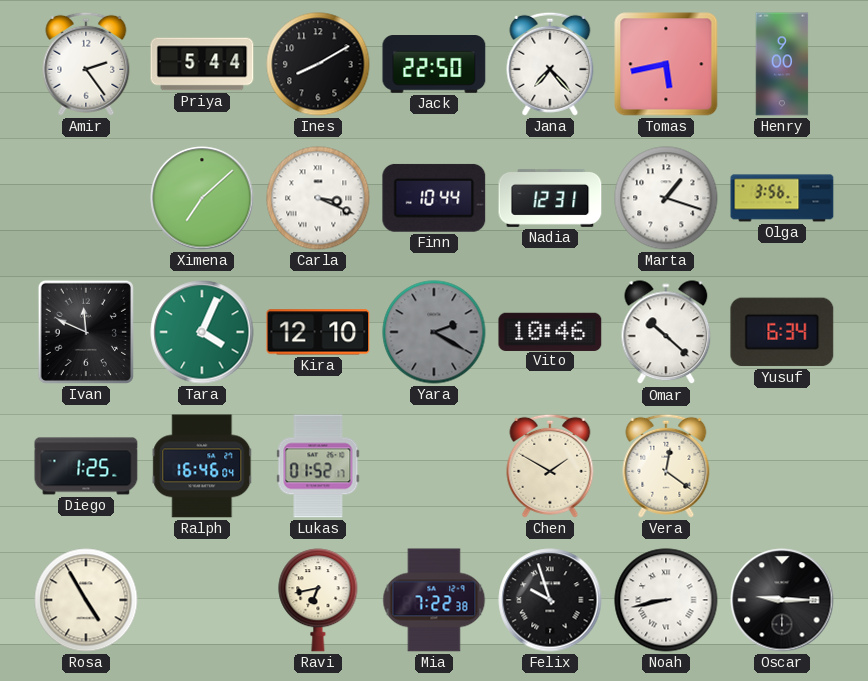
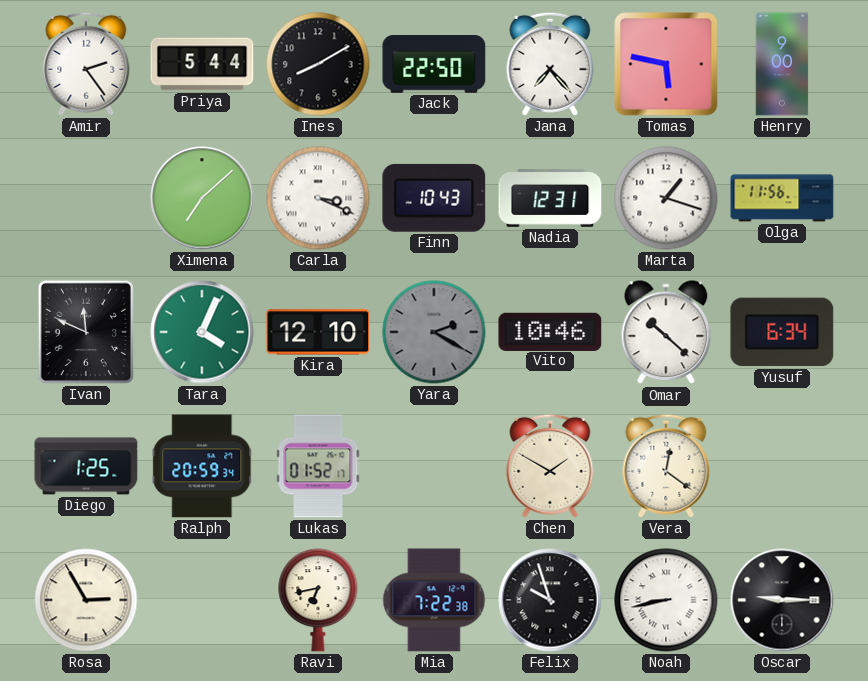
Tomas: 5:43 -> 5:47 (666, 64)
Finn: 10:44 -> 10:43 (434, 198)
Olga: 3:56 -> 11:56 (782, 198)
Ralph: 16:46 -> 20:59 (202, 466)
Rosa: 4:55 -> 2:55 (86, 600)
